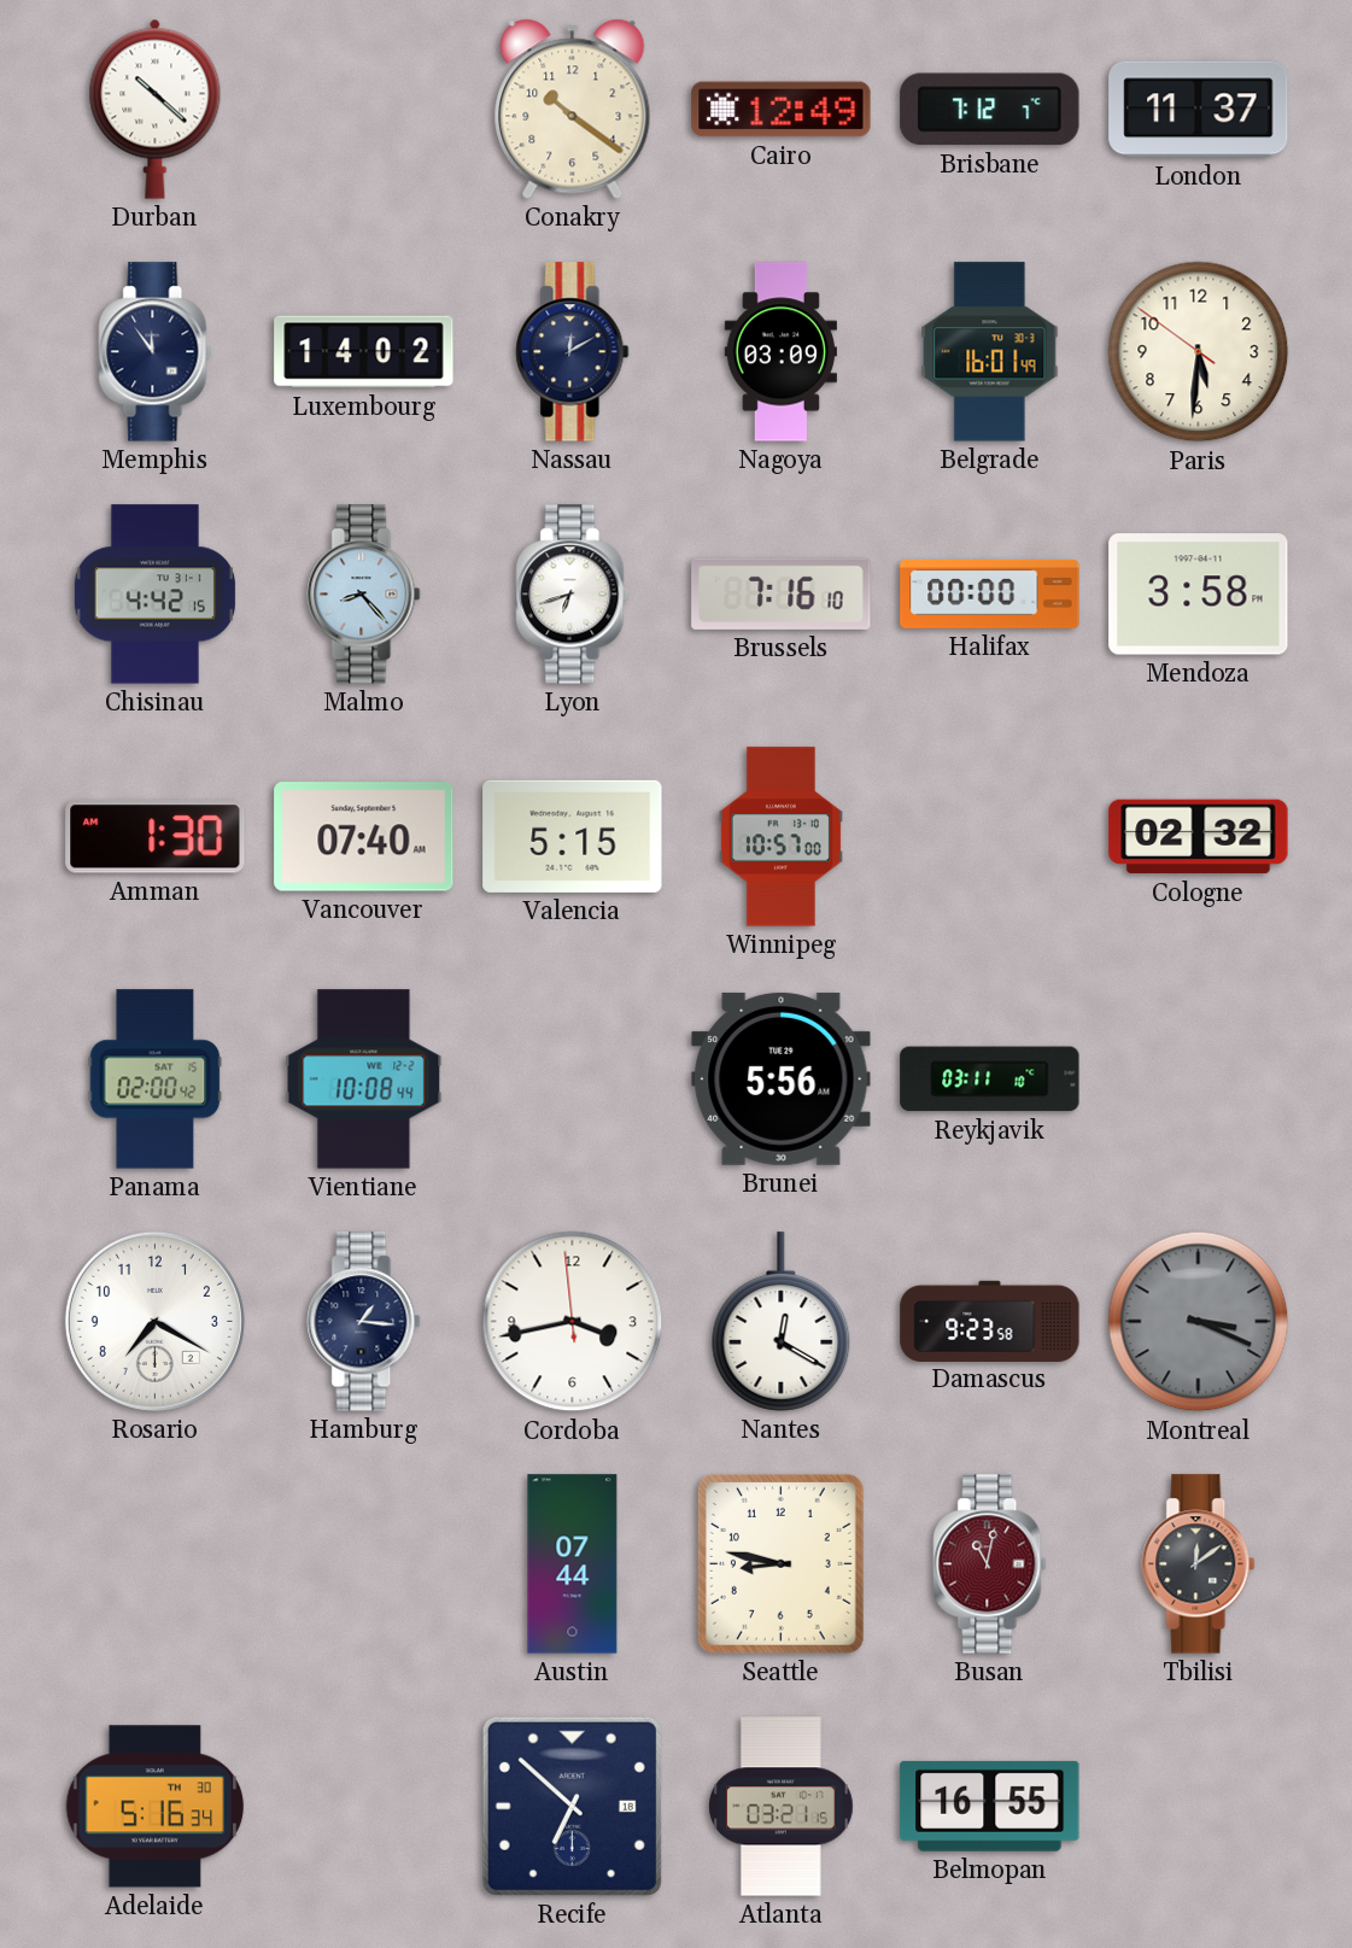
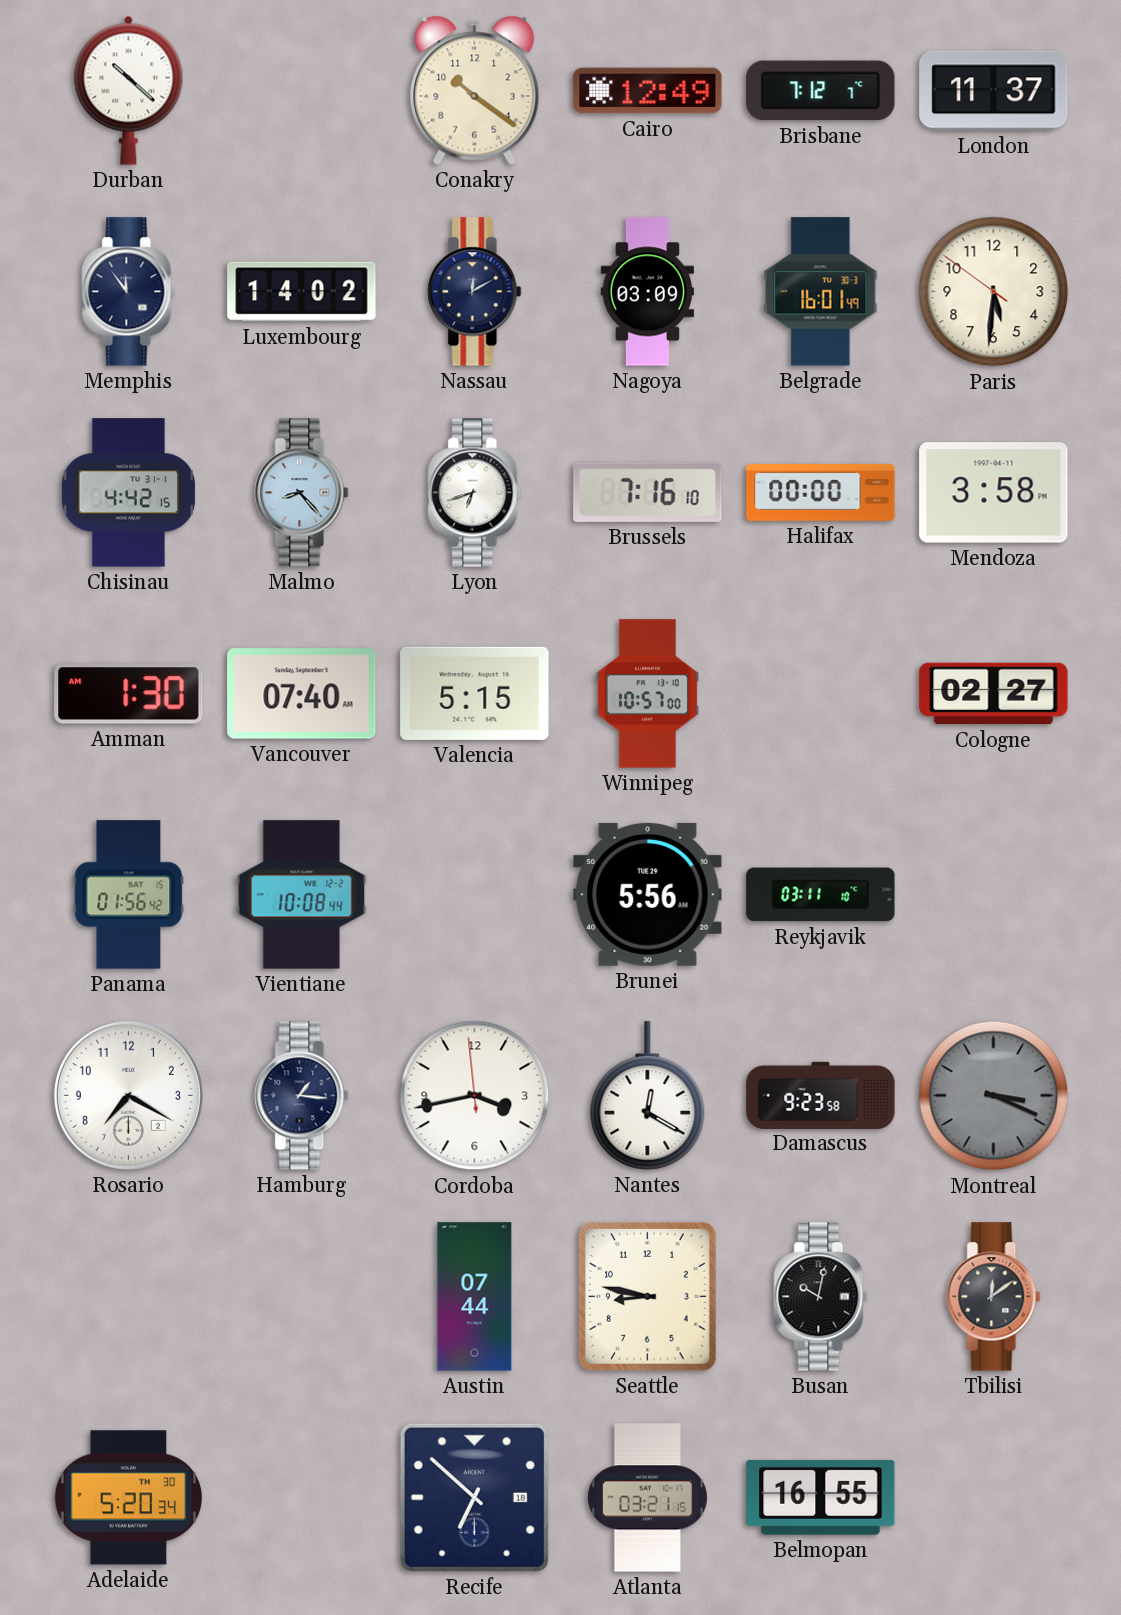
Cologne: 02:32 -> 02:27 (994, 694)
Panama: 02:00 -> 01:56 (129, 895)
Busan: 11:02 -> 10:02 (821, 1297)
Busan dial: burgundy -> black (821, 1297)
Adelaide: 5:16 -> 5:20 (129, 1498)
